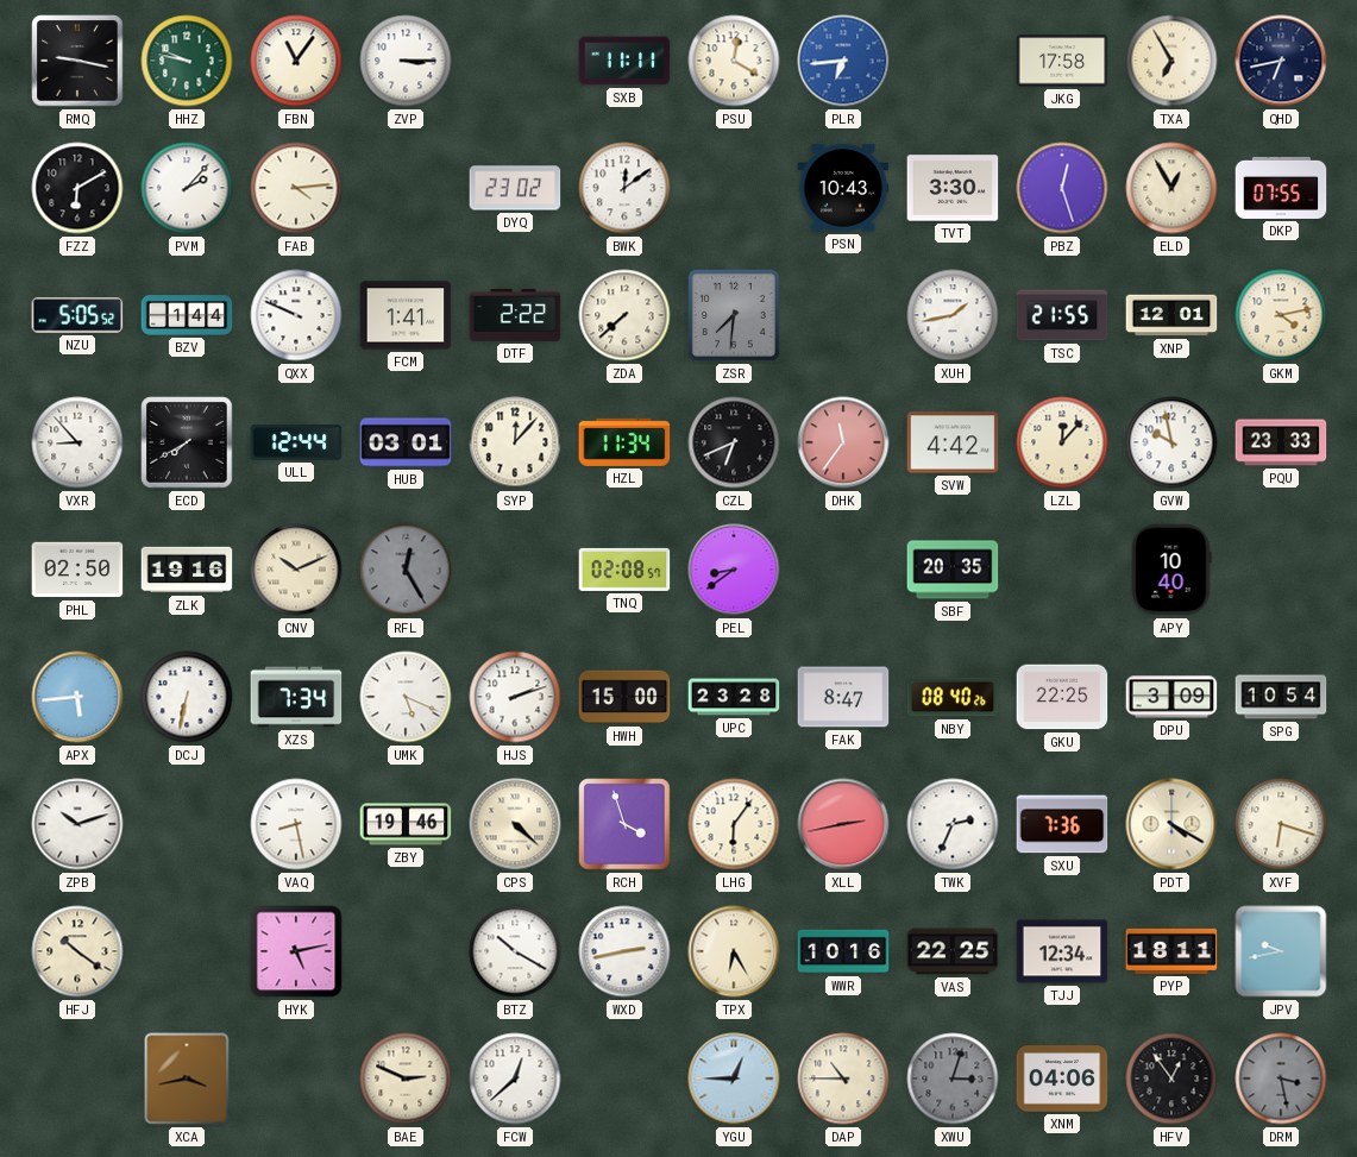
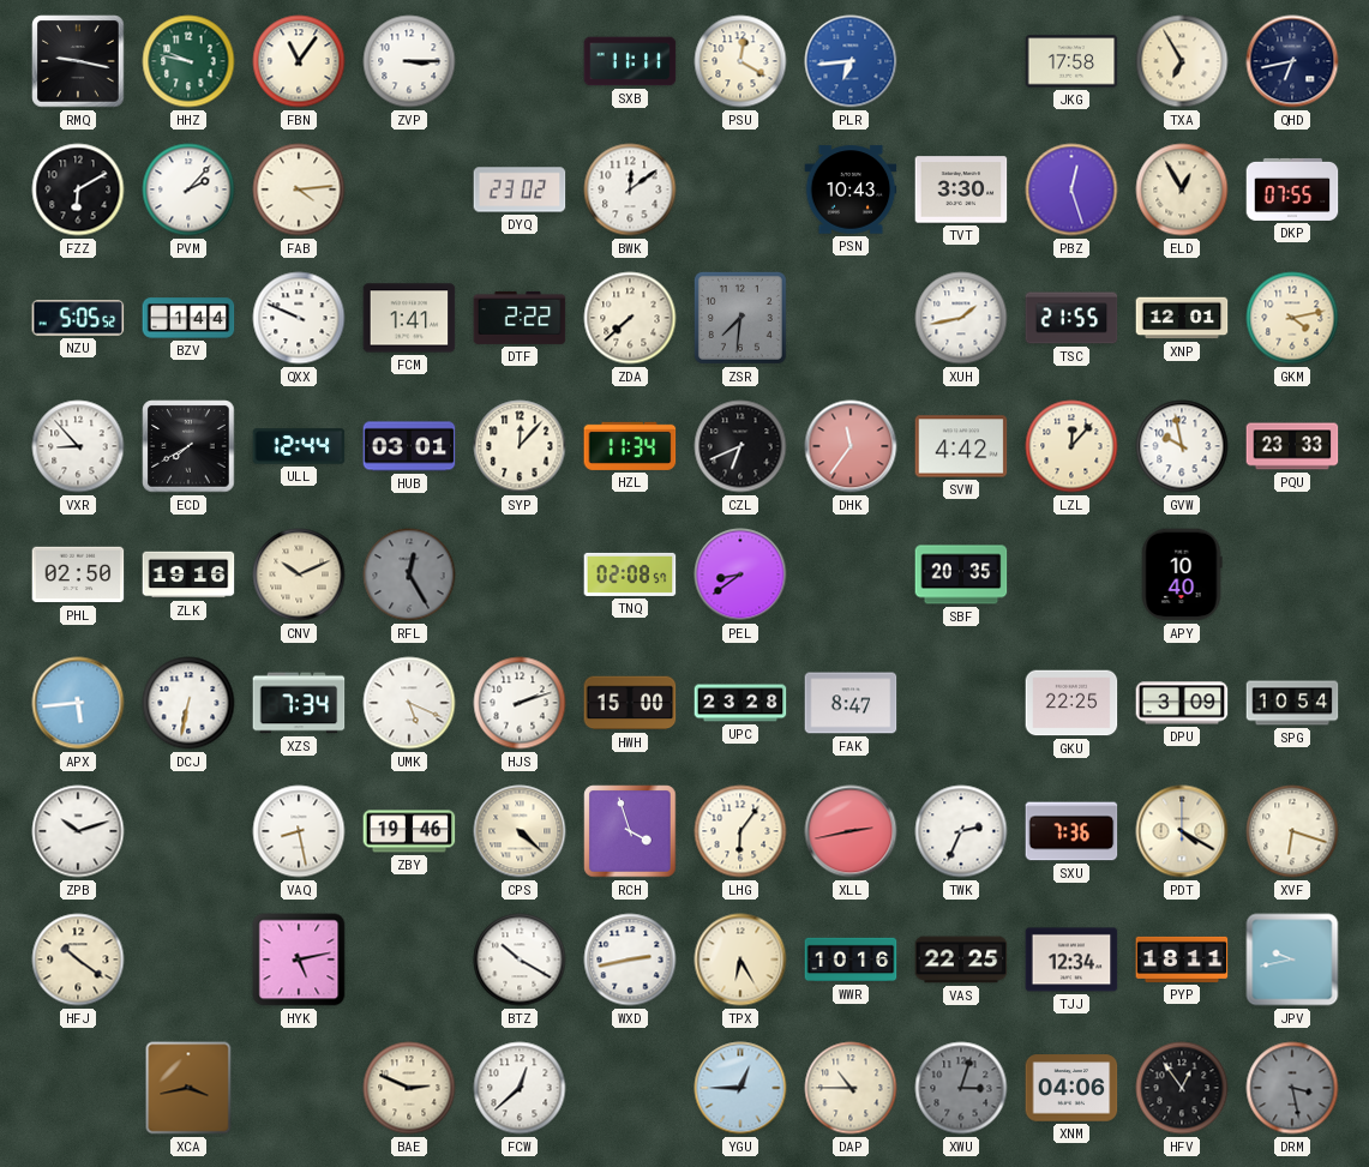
NBY: 08:40 -> none (953, 697)
